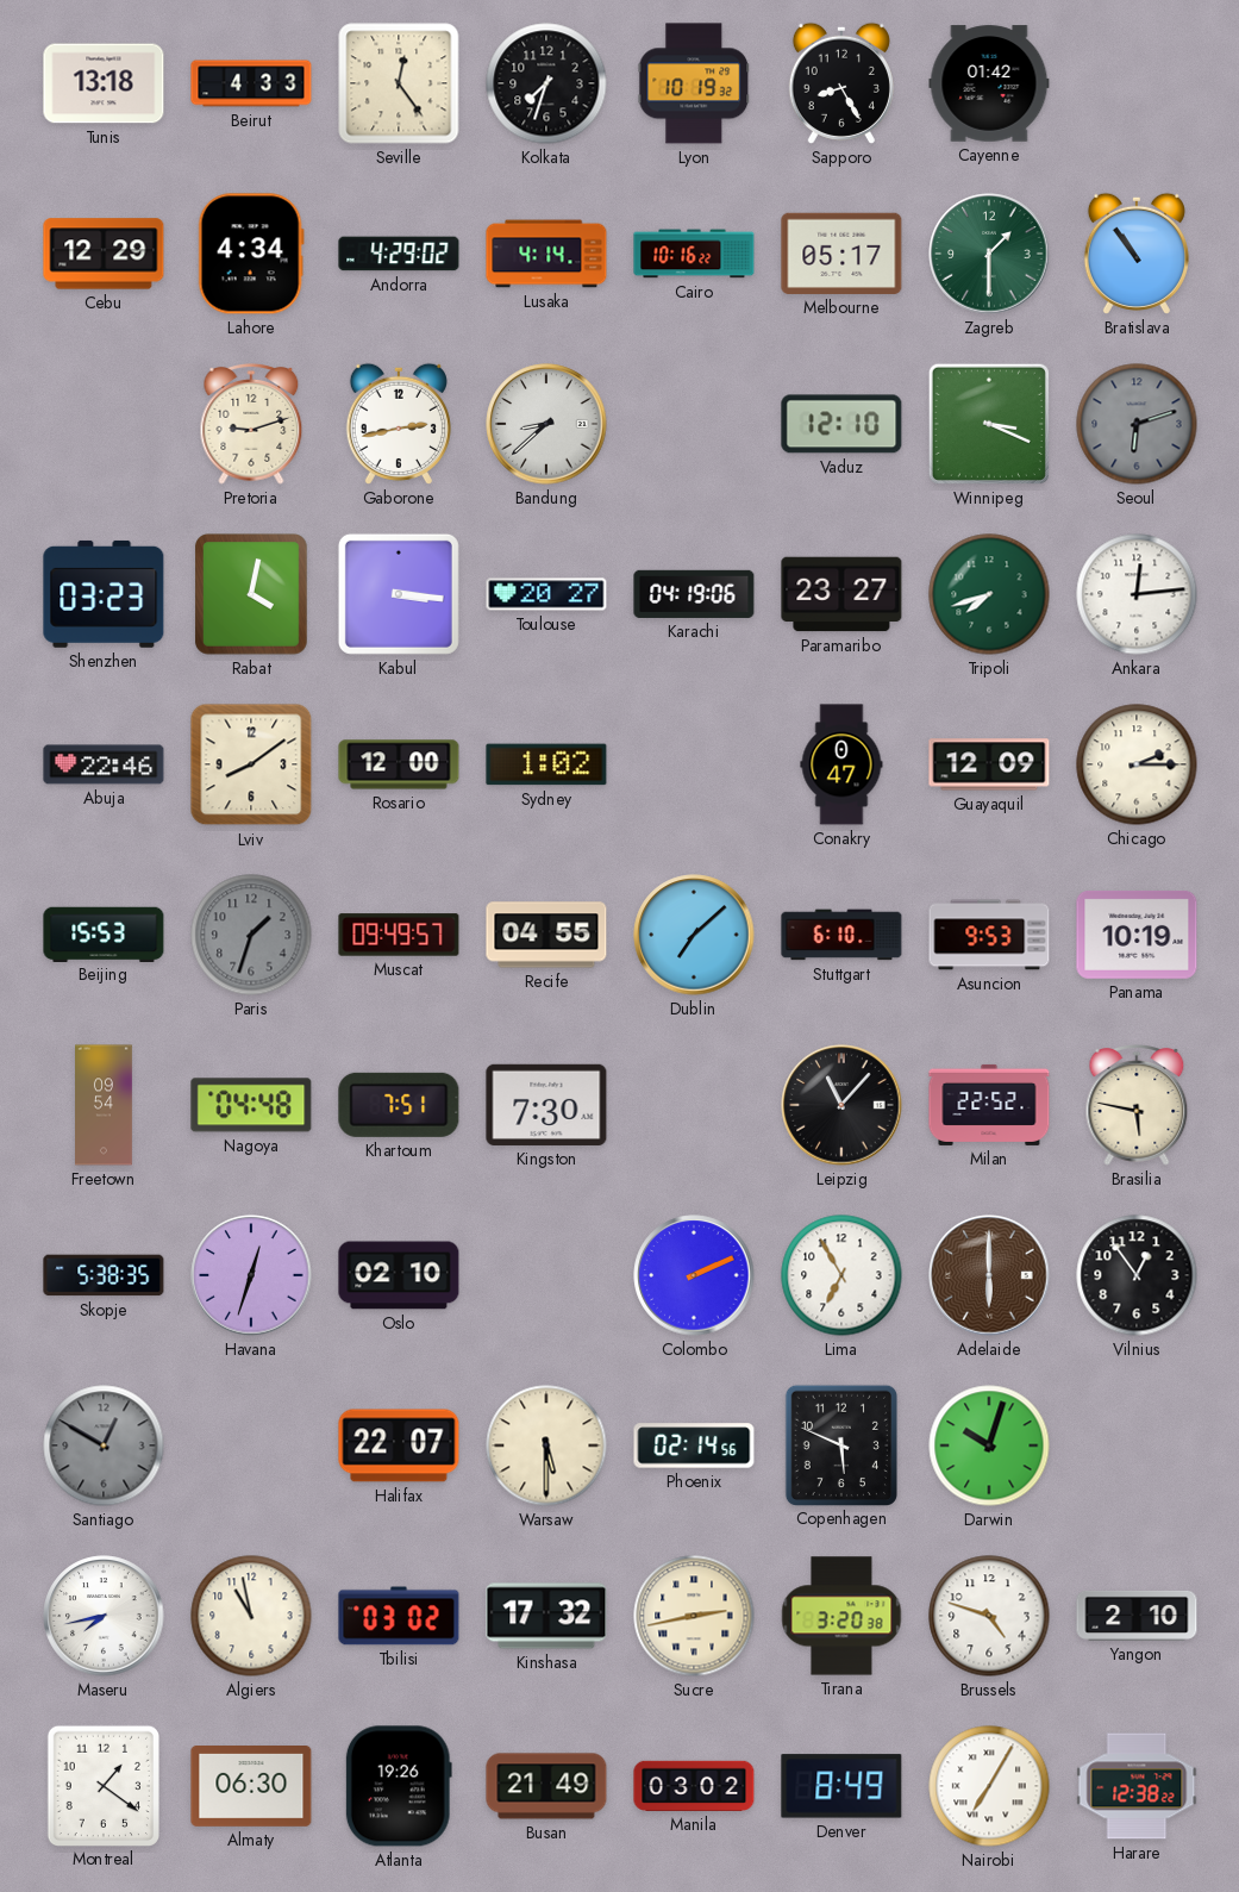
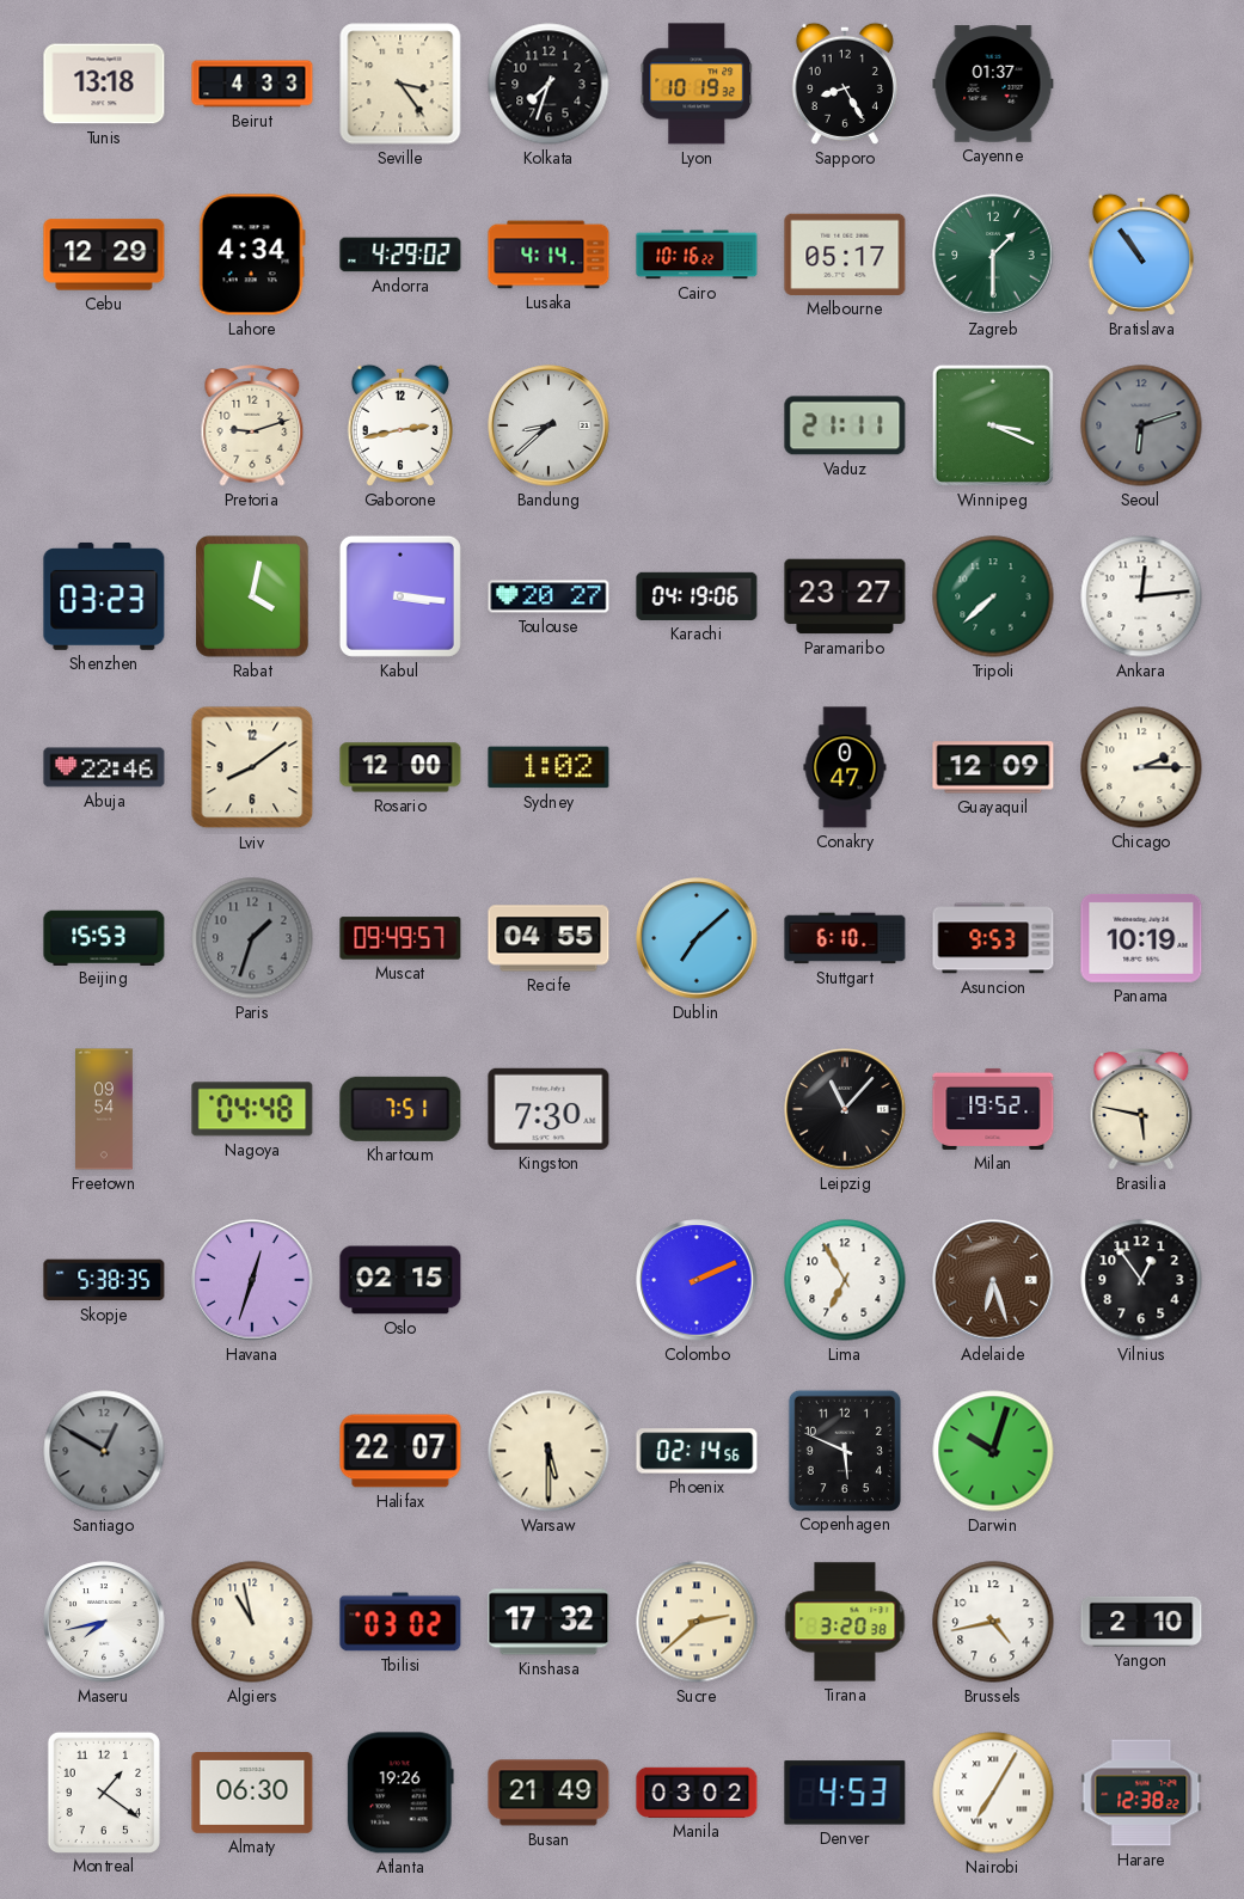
Seville: 12:24 -> 3:24 (400, 84)
Cayenne: 01:42 -> 01:37 (993, 84)
Vaduz: 12:10 -> 21:11 (845, 425)
Tripoli: 7:42 -> 7:38 (993, 596)
Milan: 22:52 -> 19:52 (993, 1109)
Oslo: 02:10 -> 02:15 (400, 1280)
Adelaide: 6:00 -> 6:27 (993, 1280)
Sucre: 2:43 -> 2:38 (697, 1622)
Brussels: 4:48 -> 4:43 (993, 1622)
Denver: 8:49 -> 4:53 (845, 1793)
